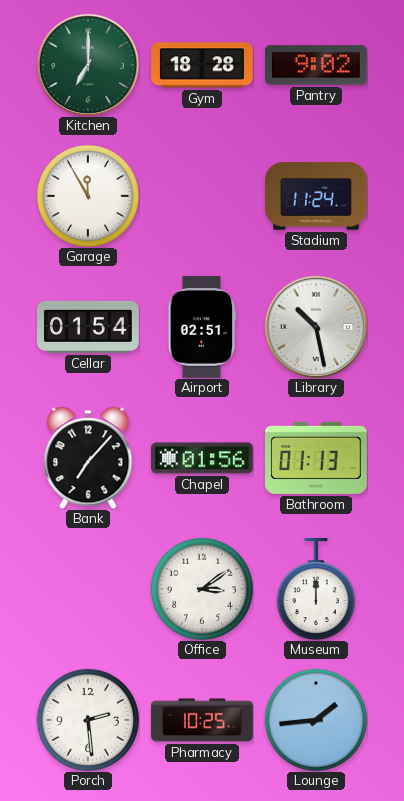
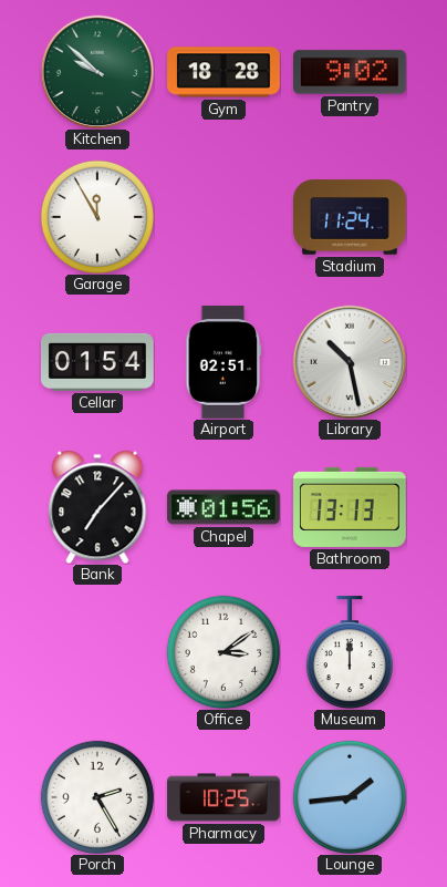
Kitchen: 7:00 -> 9:52 (97, 72)
Bathroom: 01:13 -> 13:13 (350, 507)
Porch: 2:29 -> 2:25 (97, 797)
